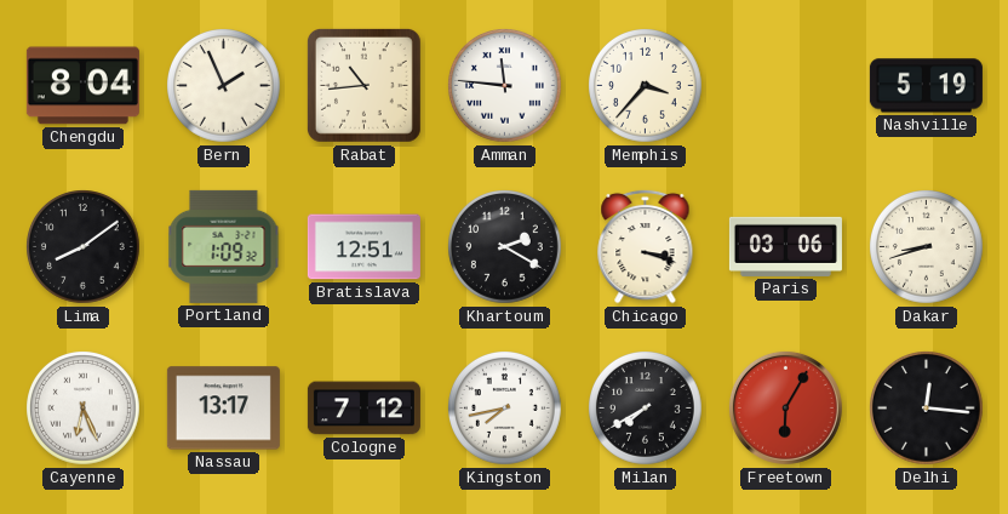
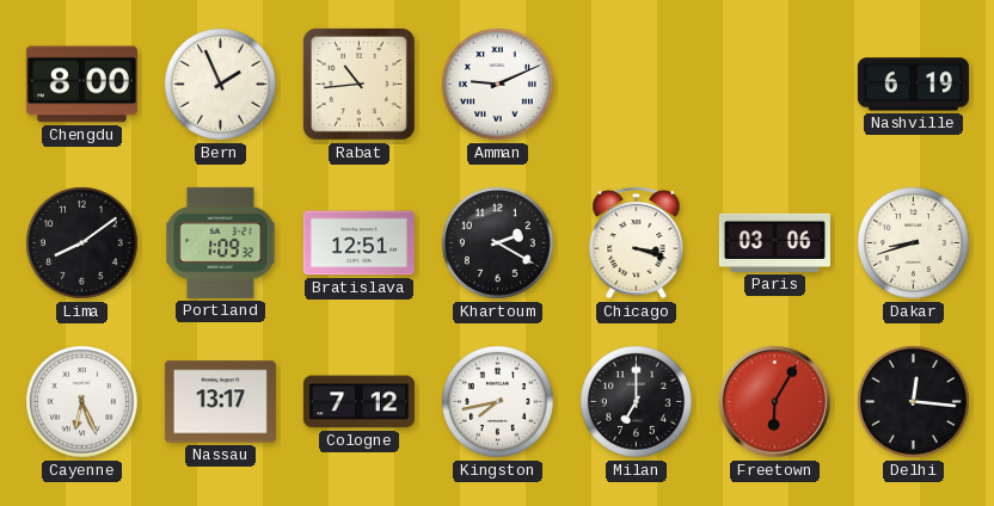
Chengdu: 8:04 -> 8:00 (81, 85)
Amman: 11:46 -> 9:11 (498, 85)
Memphis: 3:37 -> none (646, 86)
Nashville: 5:19 -> 6:19 (913, 85)
Milan: 7:40 -> 7:00 (637, 402)
